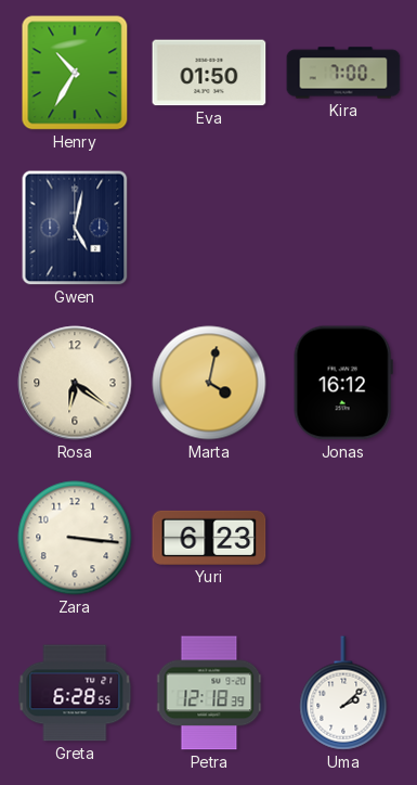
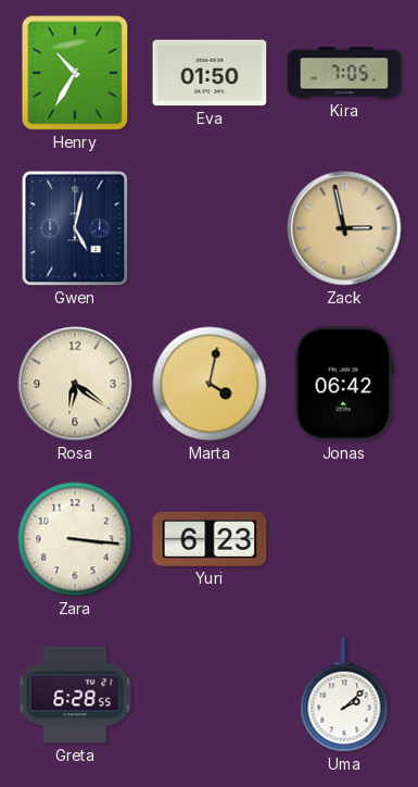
Kira: 7:00 -> 7:05 (344, 73)
Zack: none -> 2:58 (344, 228)
Jonas: 16:12 -> 06:42 (344, 384)
Petra: 12:18 -> none (209, 693)
